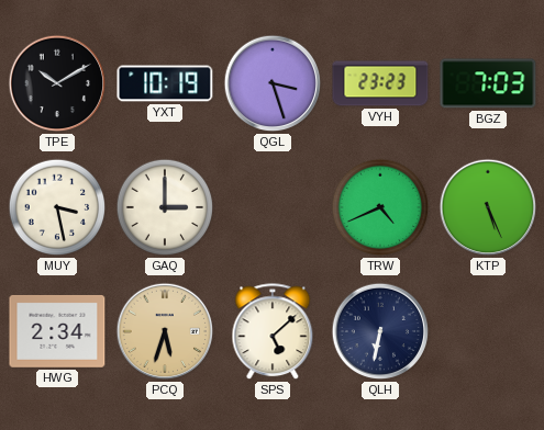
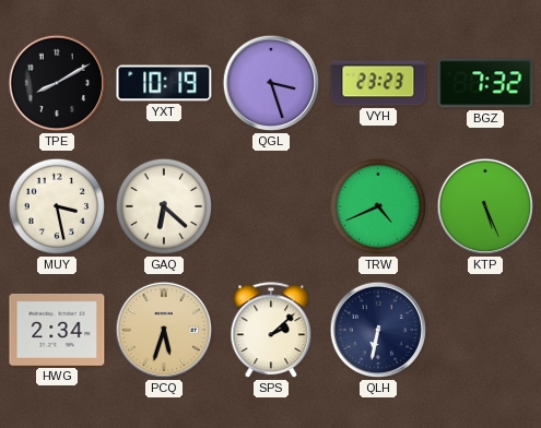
TPE: 10:10 -> 8:10 (57, 83)
BGZ: 7:03 -> 7:32 (485, 83)
GAQ: 3:00 -> 6:22 (164, 206)
SPS: 5:08 -> 2:08 (271, 331)
